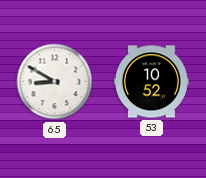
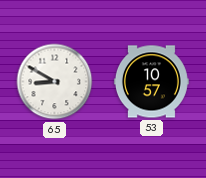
53: 10:52 -> 10:57 (151, 82)
